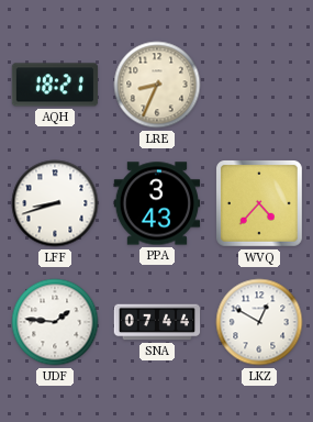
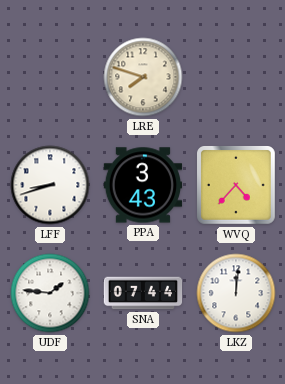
AQH: 18:21 -> none (55, 85)
LRE: 8:34 -> 7:48 (143, 77)
LKZ: 12:50 -> 12:01 (236, 293)
